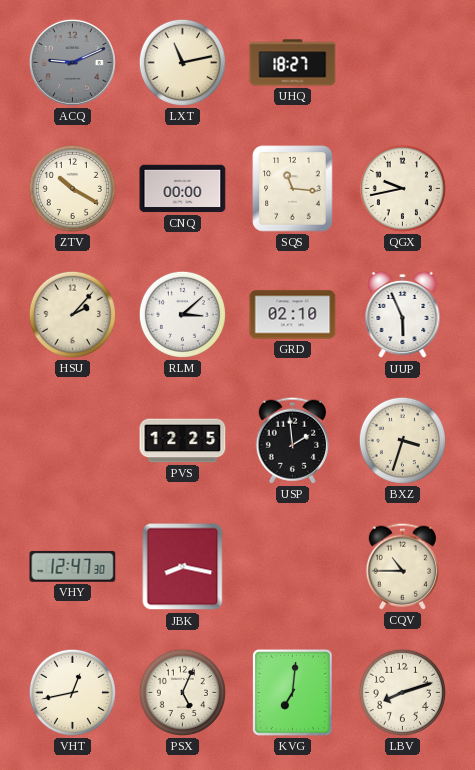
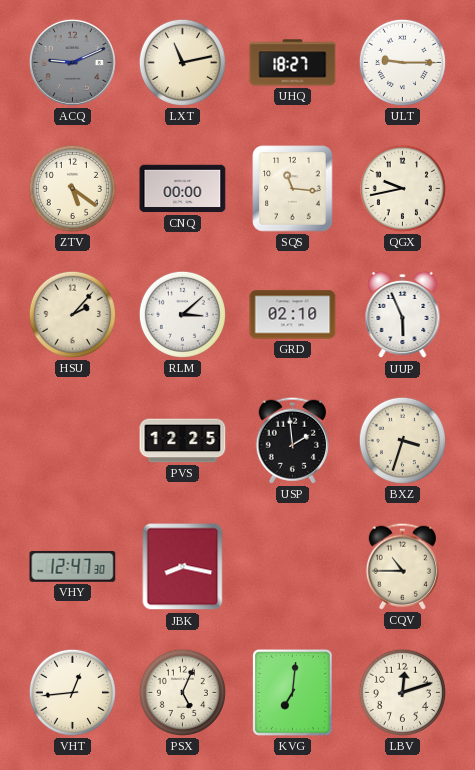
ULT: none -> 9:15 (402, 62)
ZTV: 10:20 -> 5:21 (72, 188)
VHT: 12:43 -> 12:44 (72, 692)
LBV: 8:12 -> 12:12 (402, 692)
